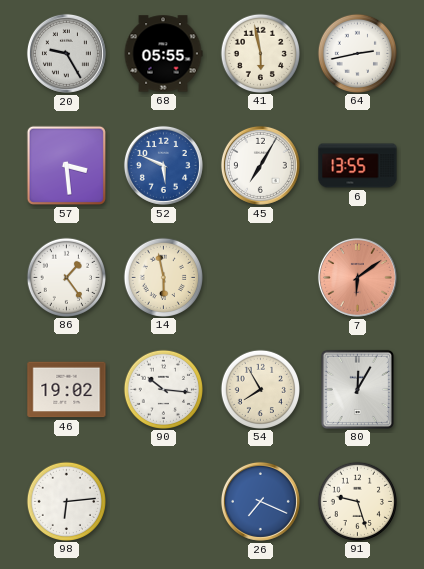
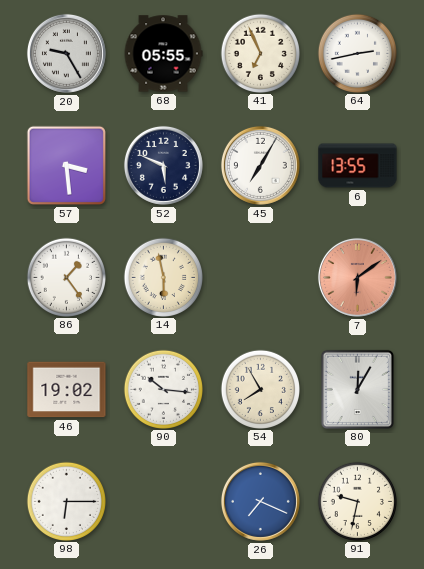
41: 5:58 -> 6:56 (260, 53)
52 dial: blue -> navy (163, 165)
98: 6:14 -> 6:15 (66, 501)
91: 9:27 -> 9:32 (357, 501)
